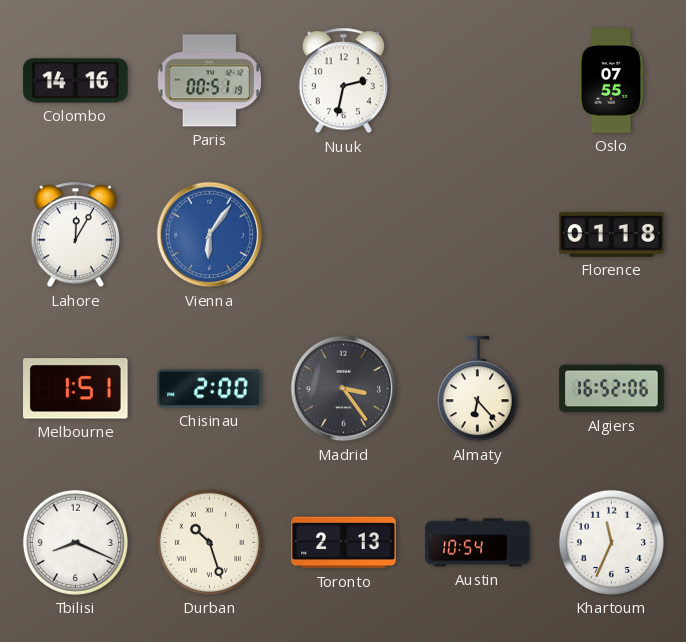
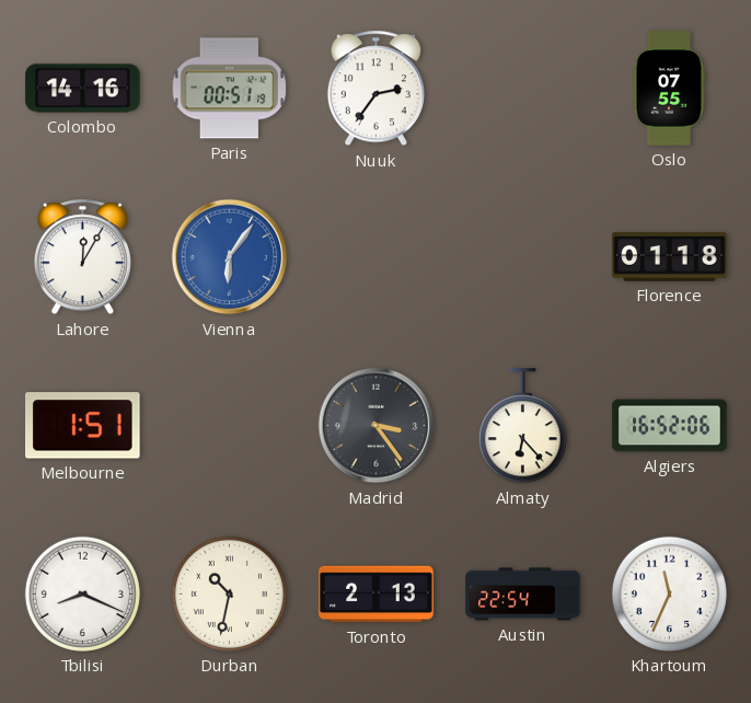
Nuuk: 2:32 -> 2:36 (376, 89)
Chisinau: 2:00 -> none (210, 389)
Durban: 10:27 -> 10:32 (229, 593)
Austin: 10:54 -> 22:54 (523, 595)
